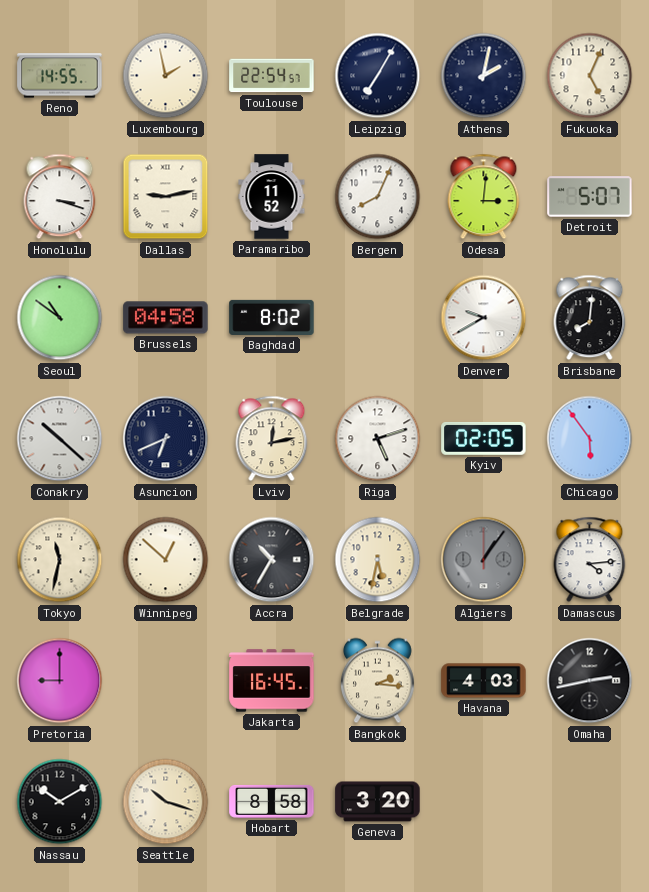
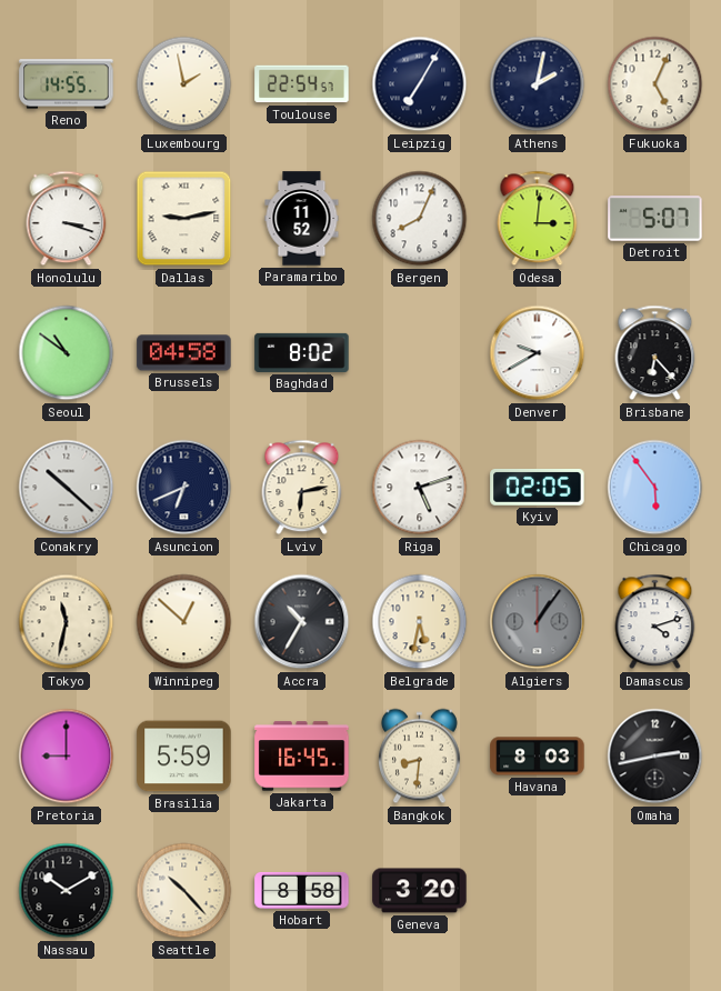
Brisbane: 8:01 -> 6:23 (655, 353)
Lviv: 12:13 -> 6:13 (302, 488)
Damascus: 4:14 -> 4:12 (655, 622)
Brasilia: none -> 5:59 (184, 757)
Bangkok: 2:16 -> 8:31 (420, 757)
Havana: 4:03 -> 8:03 (538, 757)
Seattle: 10:18 -> 10:23 (184, 891)
